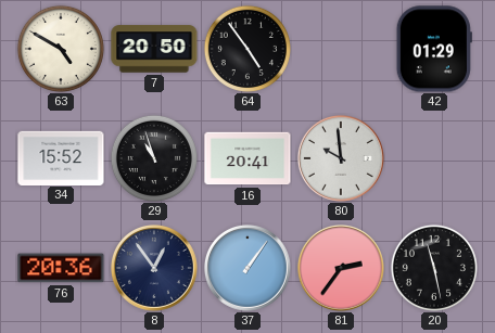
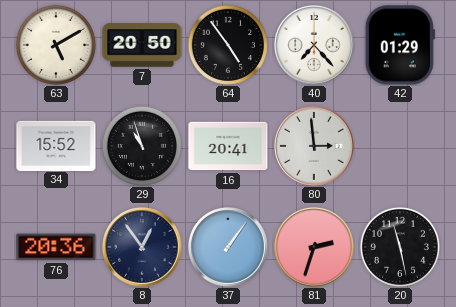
63: 4:50 -> 5:10 (56, 45)
40: none -> 7:23 (315, 46)
80: 9:59 -> 2:59 (315, 147)
81: 2:36 -> 2:33 (315, 248)
